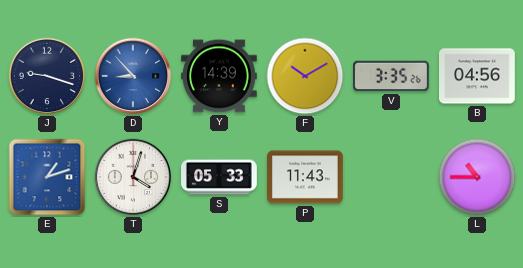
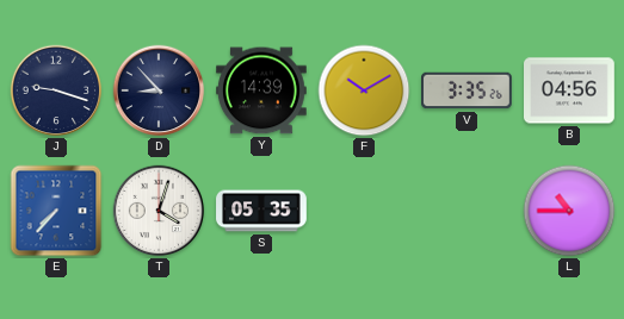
D dial: blue -> navy (159, 90)
E: 1:12 -> 7:37 (56, 211)
S: 05:33 -> 05:35 (261, 211)
P: 11:43 -> none (306, 177)
